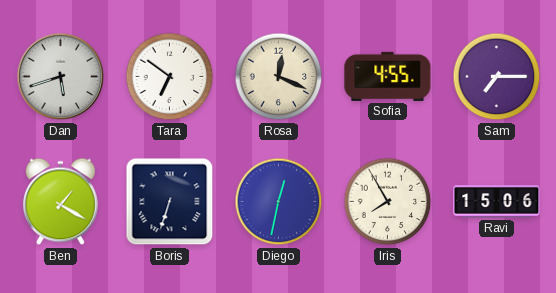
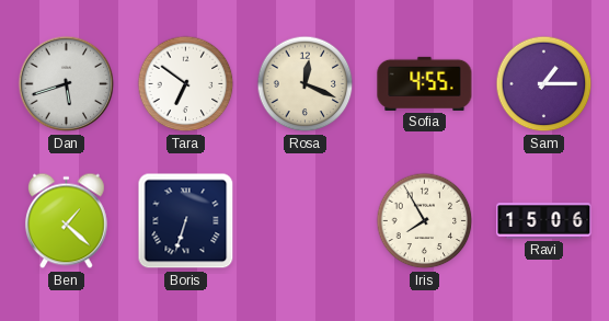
Sam: 7:15 -> 1:15 (544, 84)
Ben: 1:20 -> 1:22 (66, 221)
Diego: 12:32 -> none (279, 202)
